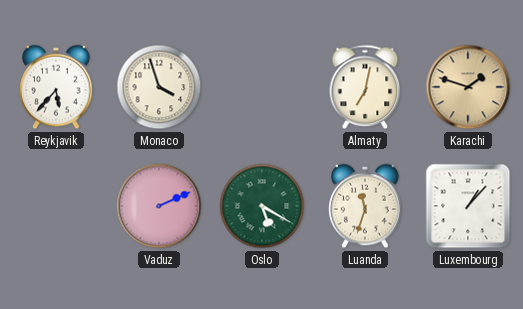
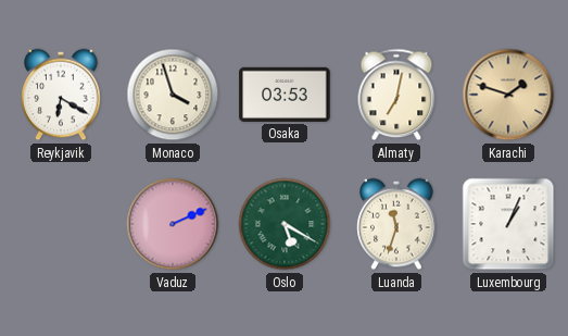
Reykjavik: 5:37 -> 6:20 (61, 95)
Osaka: none -> 03:53 (285, 95)
Luxembourg: 1:07 -> 1:04 (508, 224)
